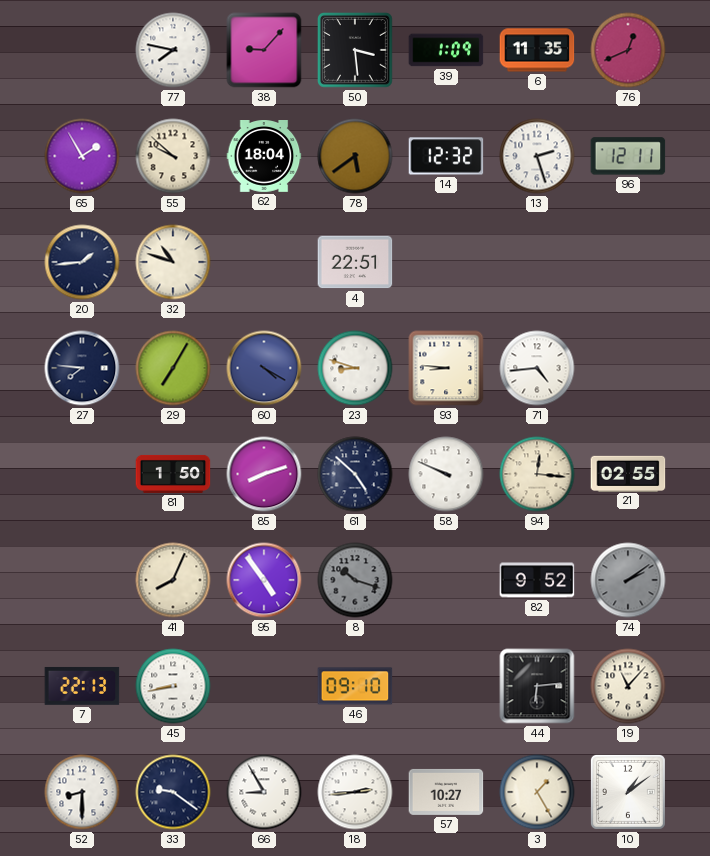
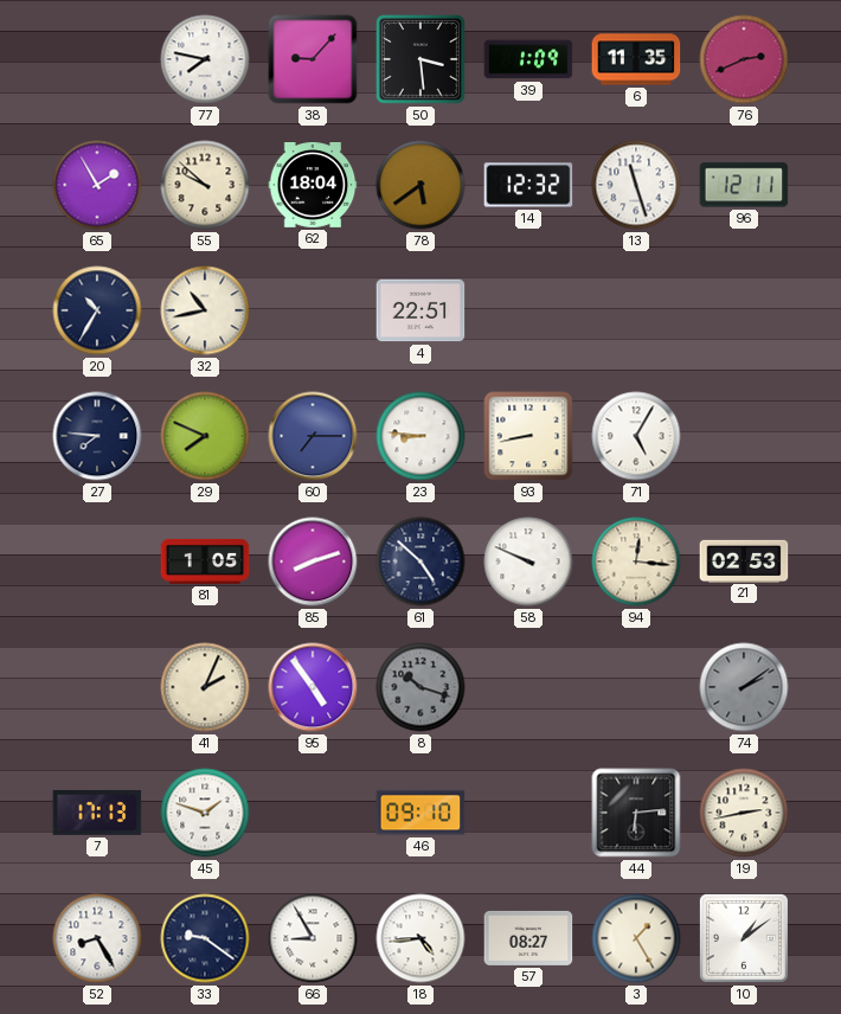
76: 12:41 -> 2:41 (744, 59)
13: 2:27 -> 11:27 (636, 185)
20: 1:44 -> 10:35 (97, 310)
32: 10:48 -> 10:43 (205, 310)
29: 7:05 -> 7:49 (205, 436)
60: 4:20 -> 7:15 (313, 436)
23: 8:48 -> 8:46 (420, 436)
93: 8:46 -> 8:43 (528, 436)
71: 4:44 -> 5:05 (636, 436)
81: 1:50 -> 1:05 (205, 561)
21: 02:55 -> 02:53 (744, 560)
41: 8:04 -> 2:04 (205, 687)
82: 9:52 -> none (537, 580)
7: 22:13 -> 17:13 (97, 813)
45: 8:43 -> 1:48 (205, 813)
19: 11:07 -> 2:43 (744, 813)
52: 8:30 -> 8:25 (97, 938)
18: 2:44 -> 4:44 (420, 938)
57: 10:27 -> 08:27 (528, 938)
